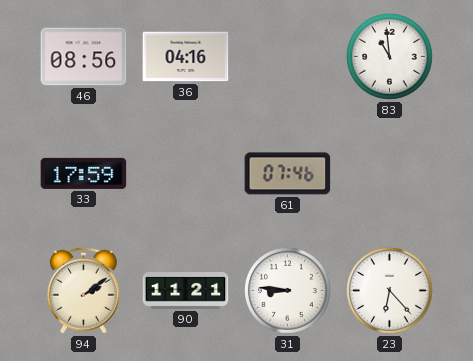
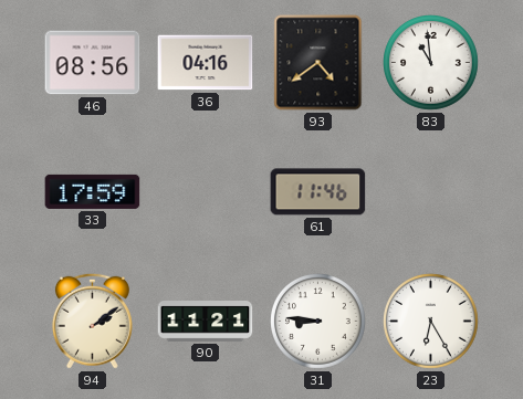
93: none -> 4:39 (318, 63)
61: 07:46 -> 11:46 (318, 192)
23: 6:23 -> 6:25 (431, 322)
